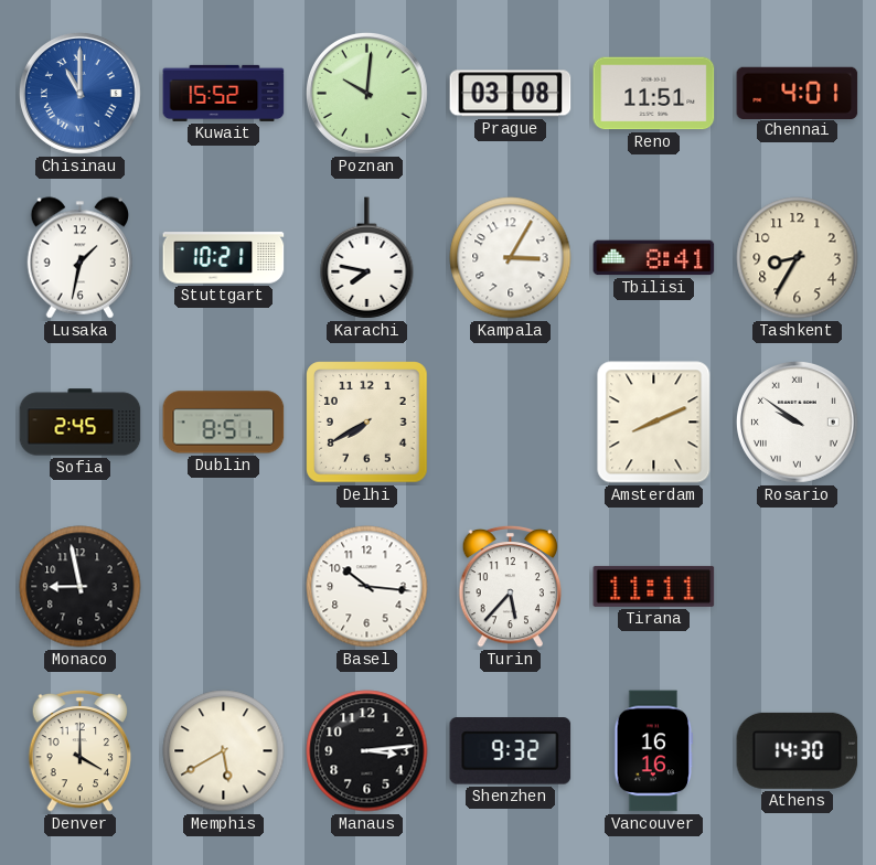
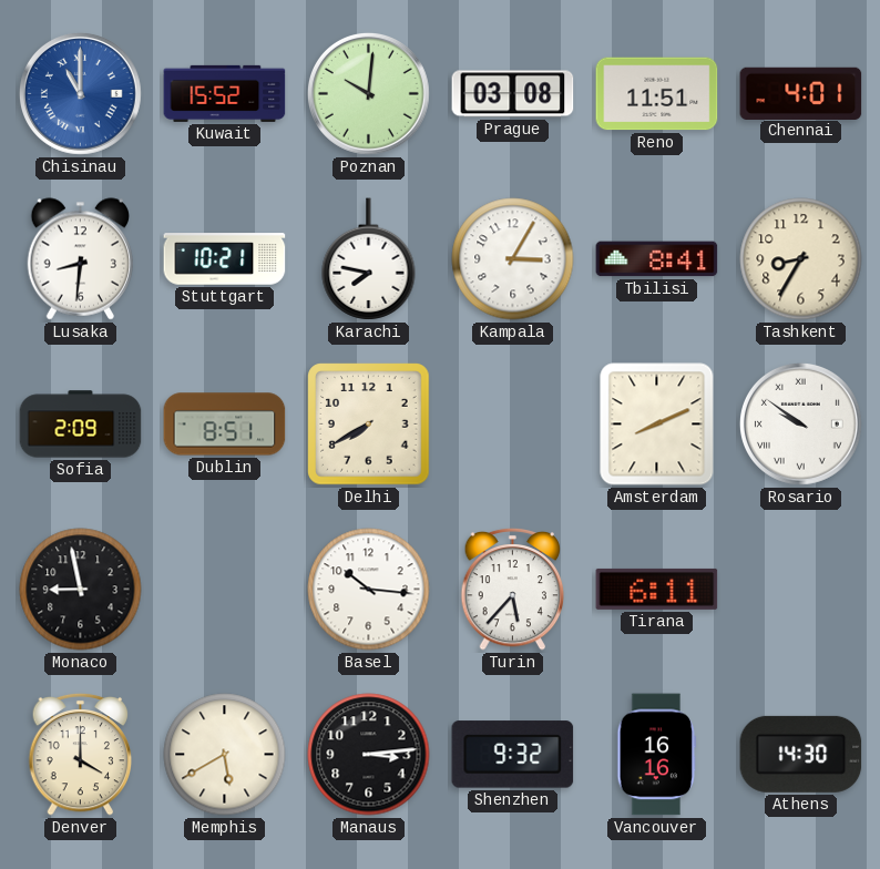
Lusaka: 1:32 -> 8:31 (80, 259)
Sofia: 2:45 -> 2:09 (81, 425)
Tirana: 11:11 -> 6:11 (657, 589)
